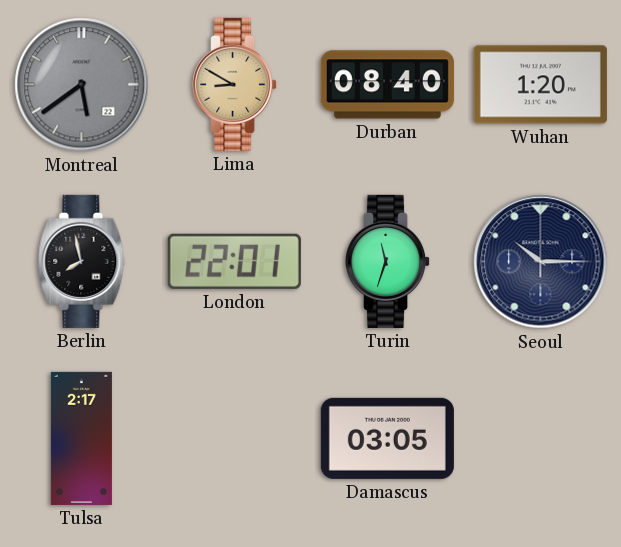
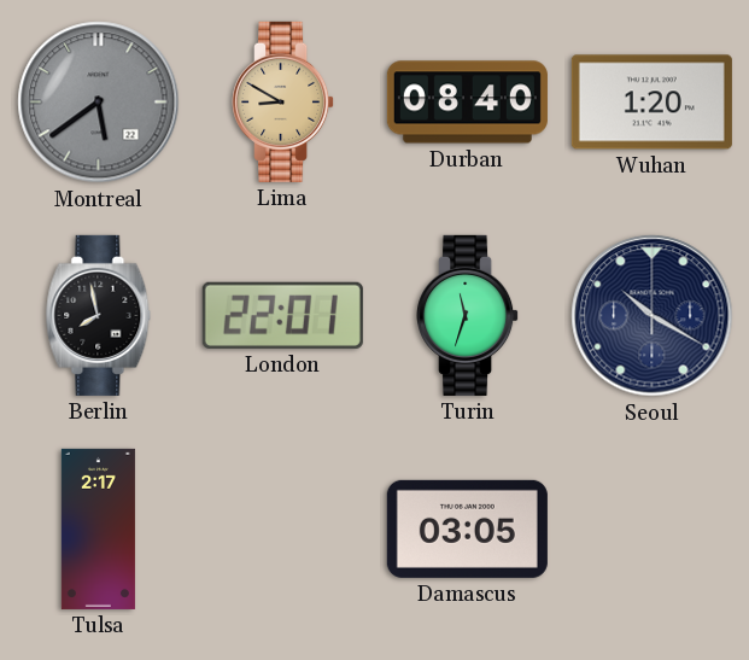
Seoul: 10:15 -> 10:20 (653, 316)
